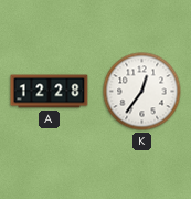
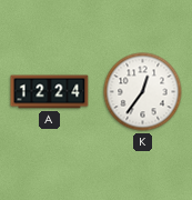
A: 12:28 -> 12:24 (50, 92)
